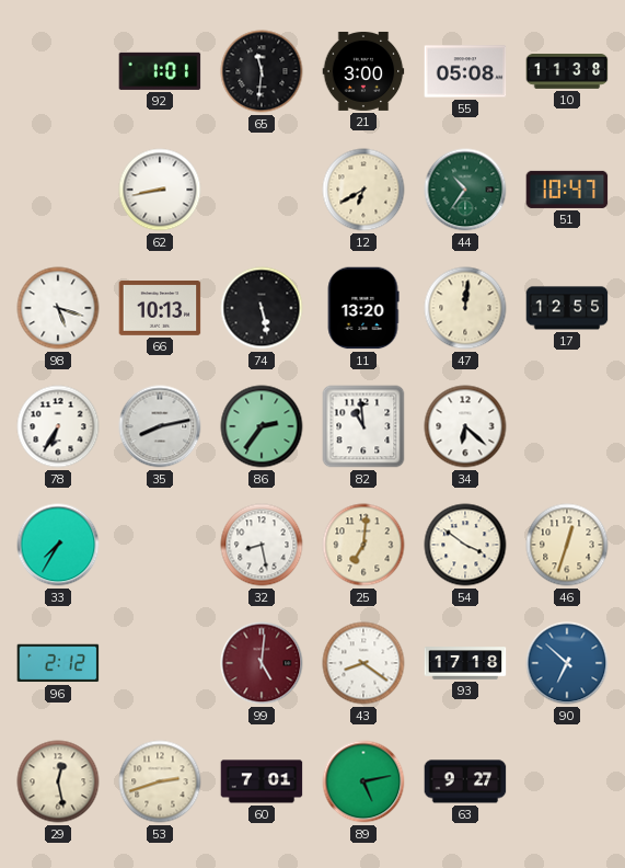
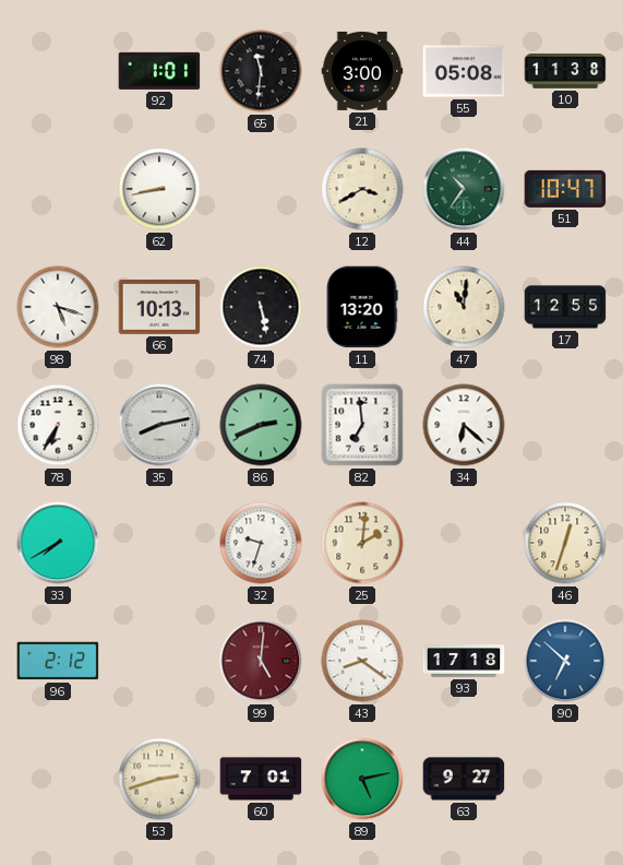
12: 6:40 -> 3:40 (362, 189)
47: 12:01 -> 11:01 (464, 307)
86: 2:36 -> 2:41 (261, 425)
82: 10:59 -> 6:59 (362, 425)
33: 7:35 -> 7:40 (58, 543)
32: 8:28 -> 9:33 (261, 543)
25: 7:01 -> 2:01 (362, 543)
54: 3:51 -> none (465, 545)
29: 12:28 -> none (58, 781)
